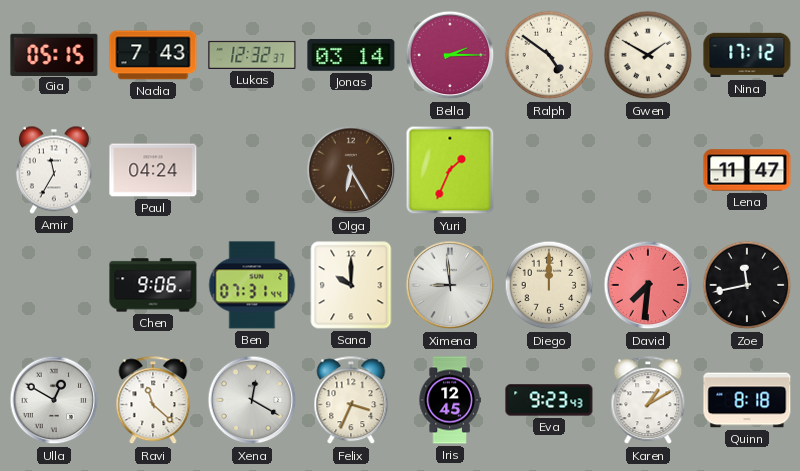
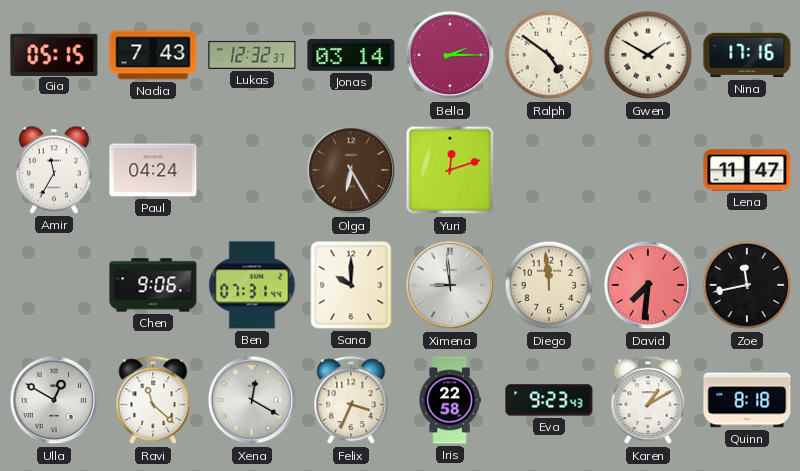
Nina: 17:12 -> 17:16 (747, 55)
Yuri: 1:34 -> 12:12 (450, 170)
Diego: 12:00 -> 11:59 (549, 285)
Iris: 12:45 -> 22:58 (450, 400)
